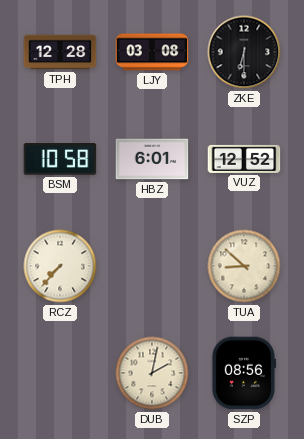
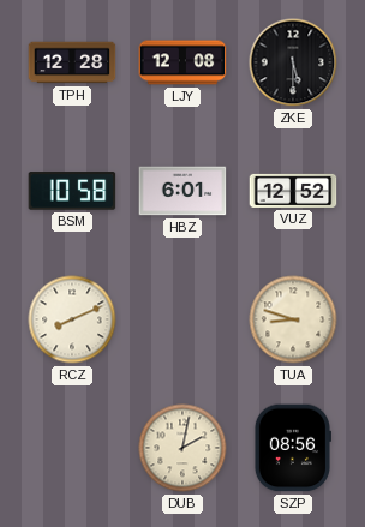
LJY: 03:08 -> 12:08 (182, 62)
ZKE: 6:30 -> 5:30 (293, 62)
RCZ: 7:37 -> 8:11 (72, 319)
TUA: 8:52 -> 8:48 (293, 319)
